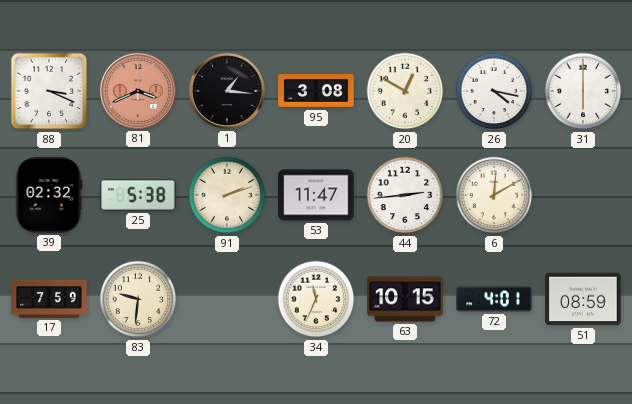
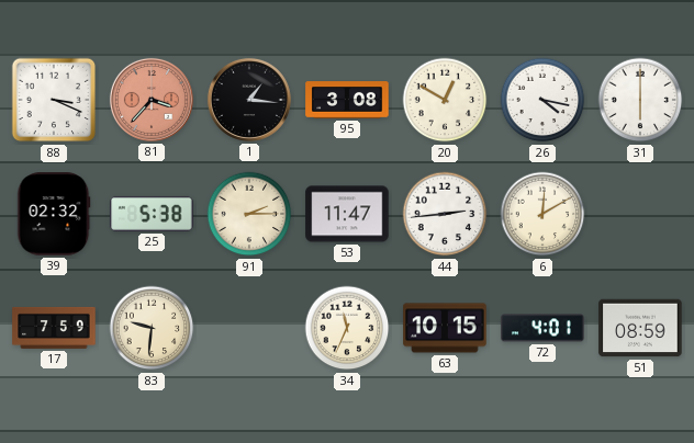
81: 3:41 -> 3:37 (152, 100)
91: 2:12 -> 2:15 (249, 214)
